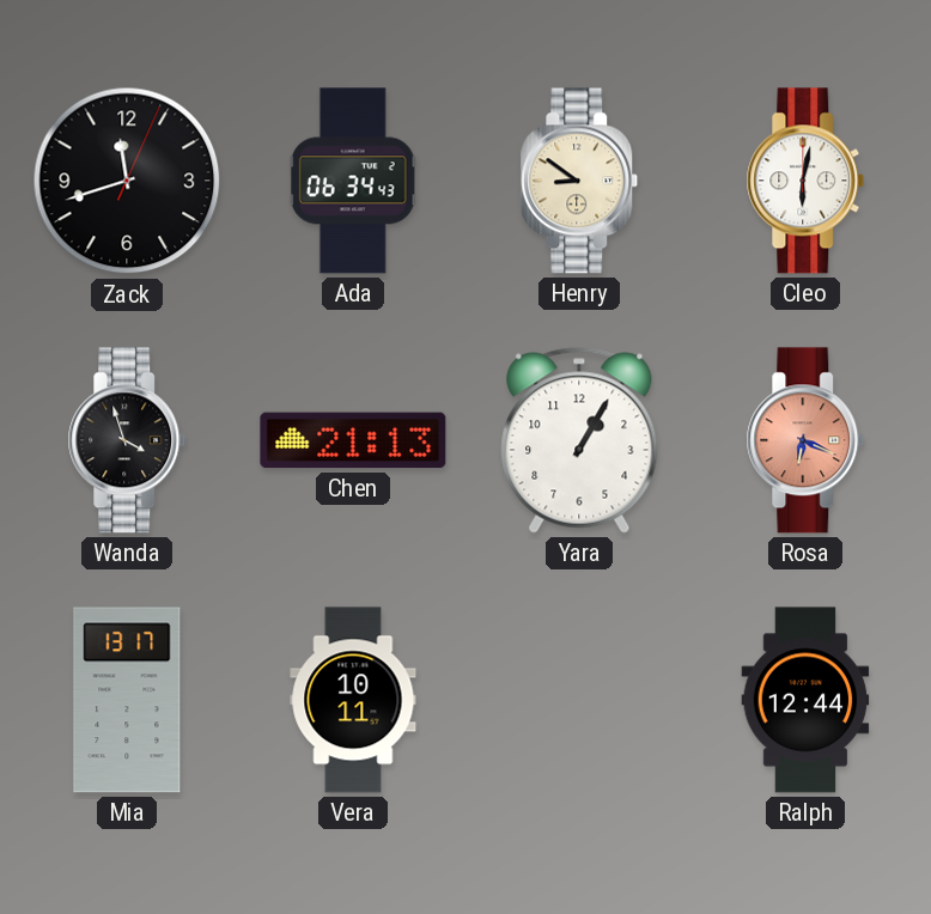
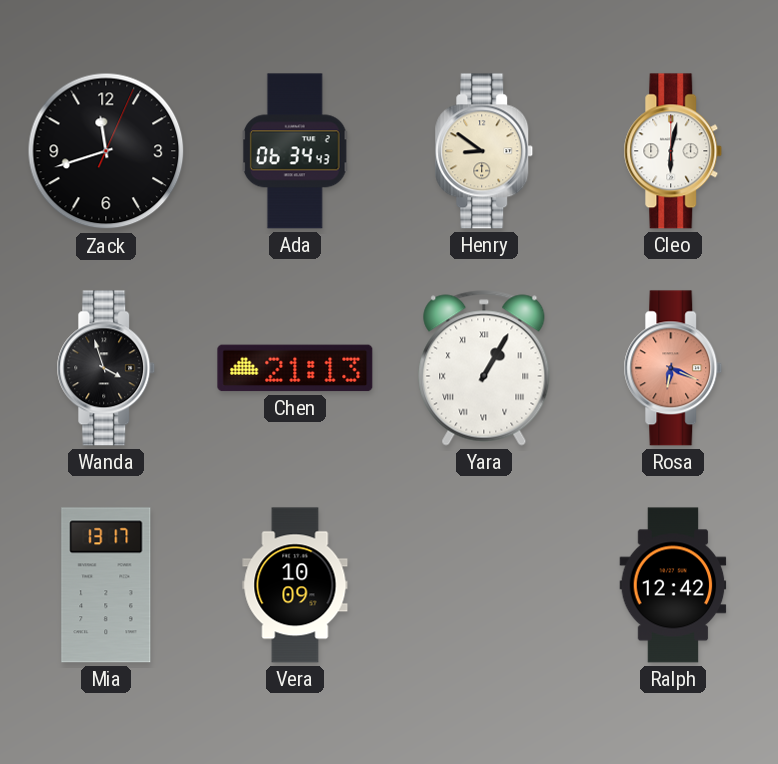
Yara numerals: Arabic -> Roman (484, 368)
Vera: 10:11 -> 10:09 (295, 585)
Ralph: 12:44 -> 12:42 (673, 585)
